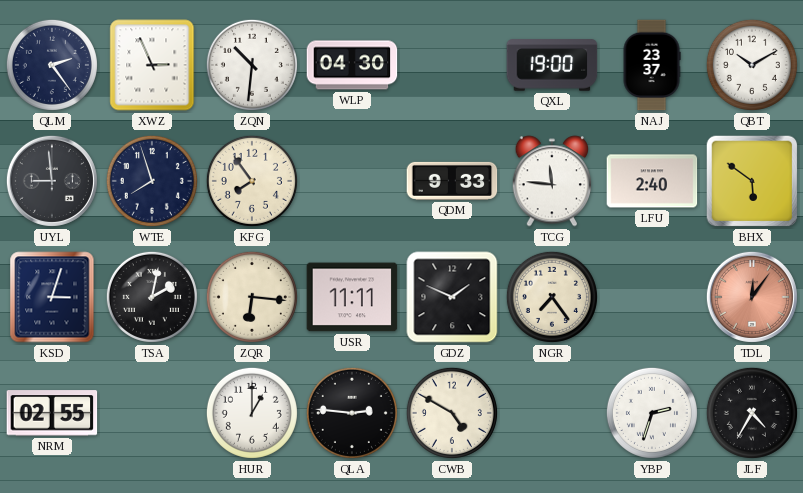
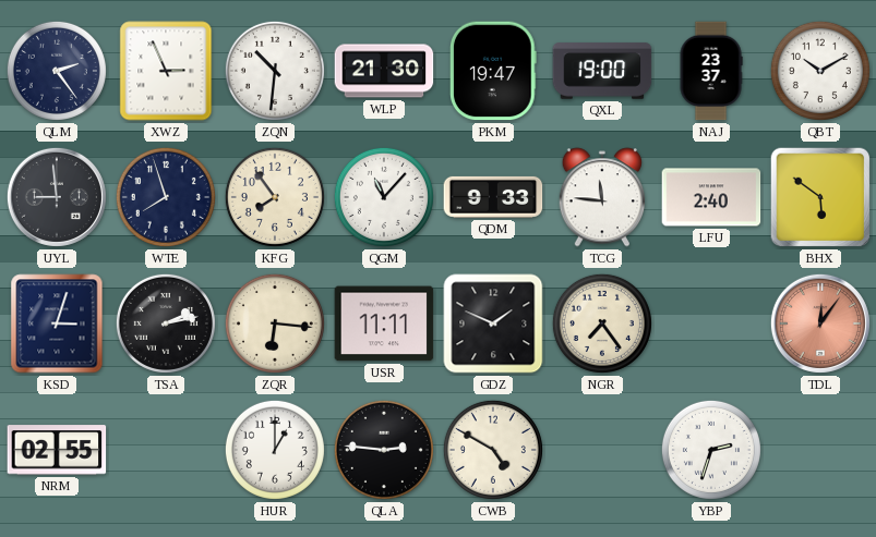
WLP: 04:30 -> 21:30 (384, 71)
PKM: none -> 19:47 (493, 71)
QGM: none -> 11:07 (384, 197)
TSA: 2:02 -> 2:13 (166, 324)
JLF: 4:35 -> none (752, 413)
